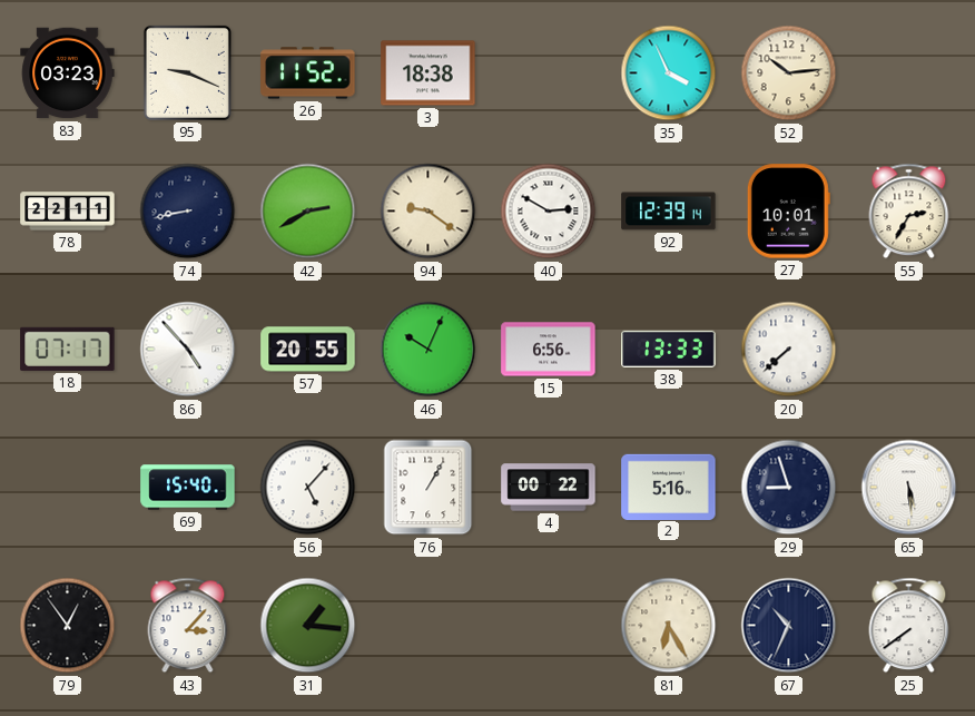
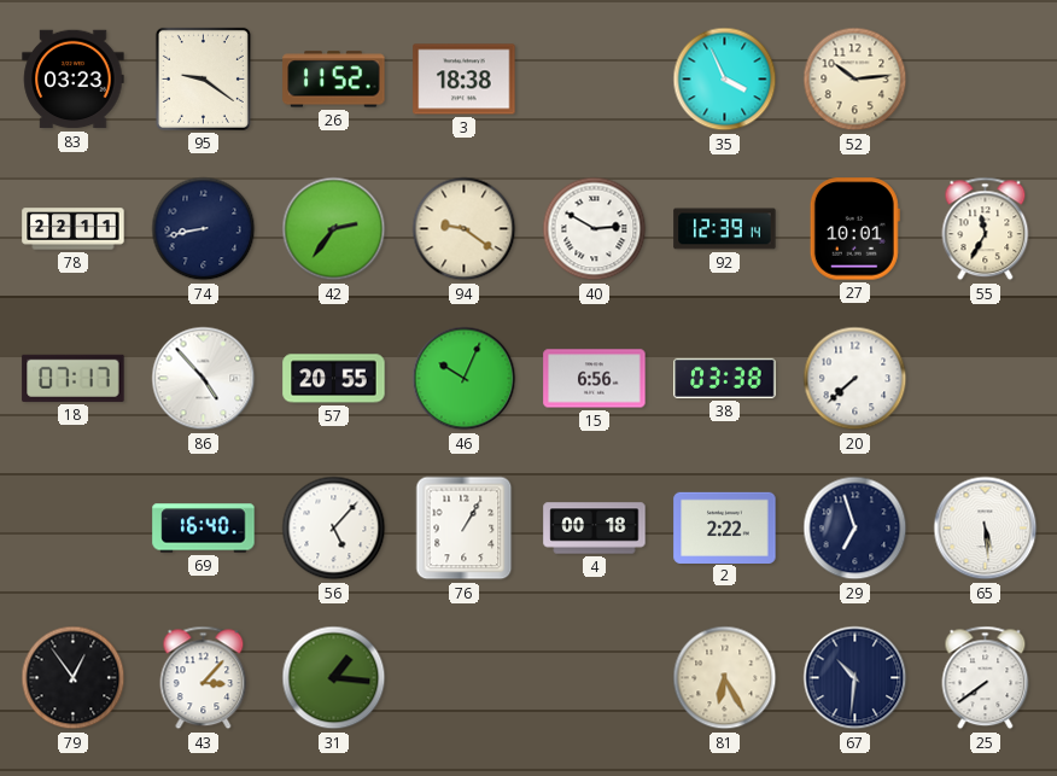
95: 9:19 -> 9:21 (203, 78)
42: 2:40 -> 2:36 (334, 229)
55: 2:35 -> 11:35 (986, 229)
38: 13:33 -> 03:38 (725, 378)
69: 15:40 -> 16:40 (204, 529)
4: 00:22 -> 00:18 (595, 529)
2: 5:16 -> 2:22 (725, 527)
29: 8:57 -> 6:57 (855, 529)
67: 10:34 -> 10:31 (855, 678)
